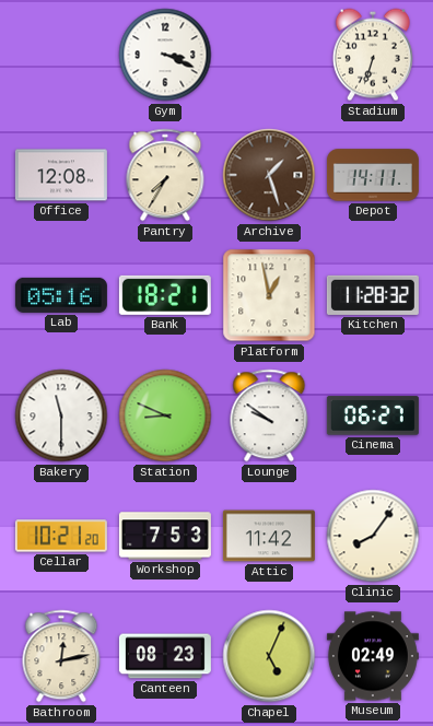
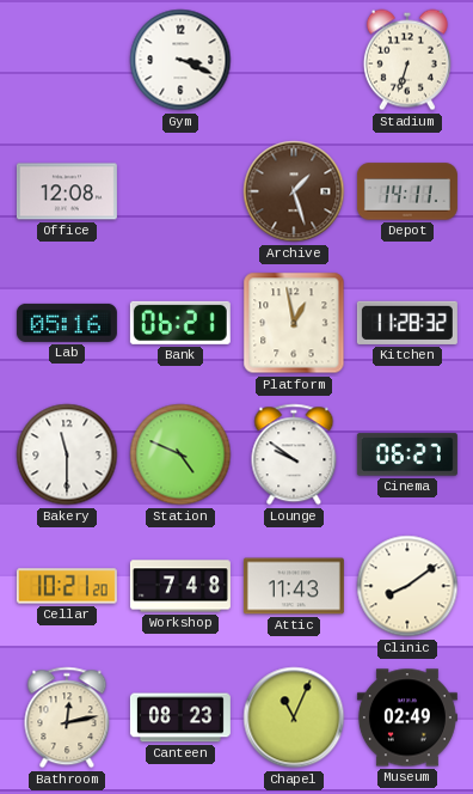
Pantry: 7:35 -> none (165, 175)
Bank: 18:21 -> 06:21 (180, 323)
Station: 8:49 -> 4:49 (180, 454)
Workshop: 7:53 -> 7:48 (180, 586)
Attic: 11:42 -> 11:43 (294, 586)
Clinic: 8:06 -> 8:09 (407, 586)
Chapel: 5:04 -> 11:04 (294, 717)
